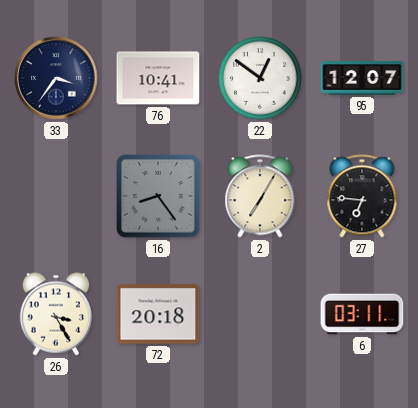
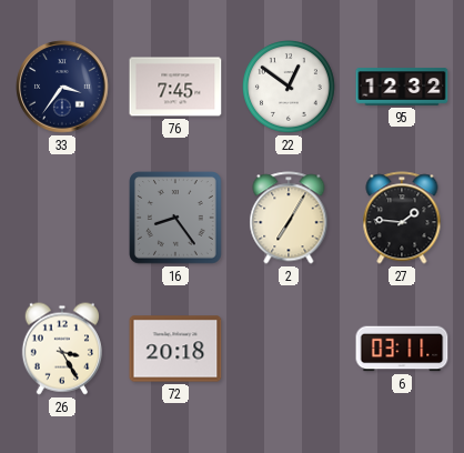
76: 10:41 -> 7:45 (175, 87)
95: 12:07 -> 12:32 (402, 87)
27: 6:46 -> 1:46 (402, 218)
